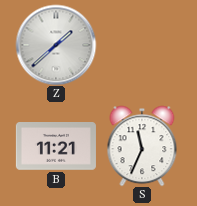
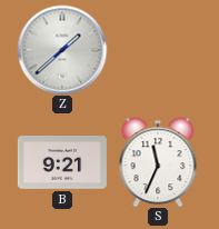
B: 11:21 -> 9:21 (62, 163)
